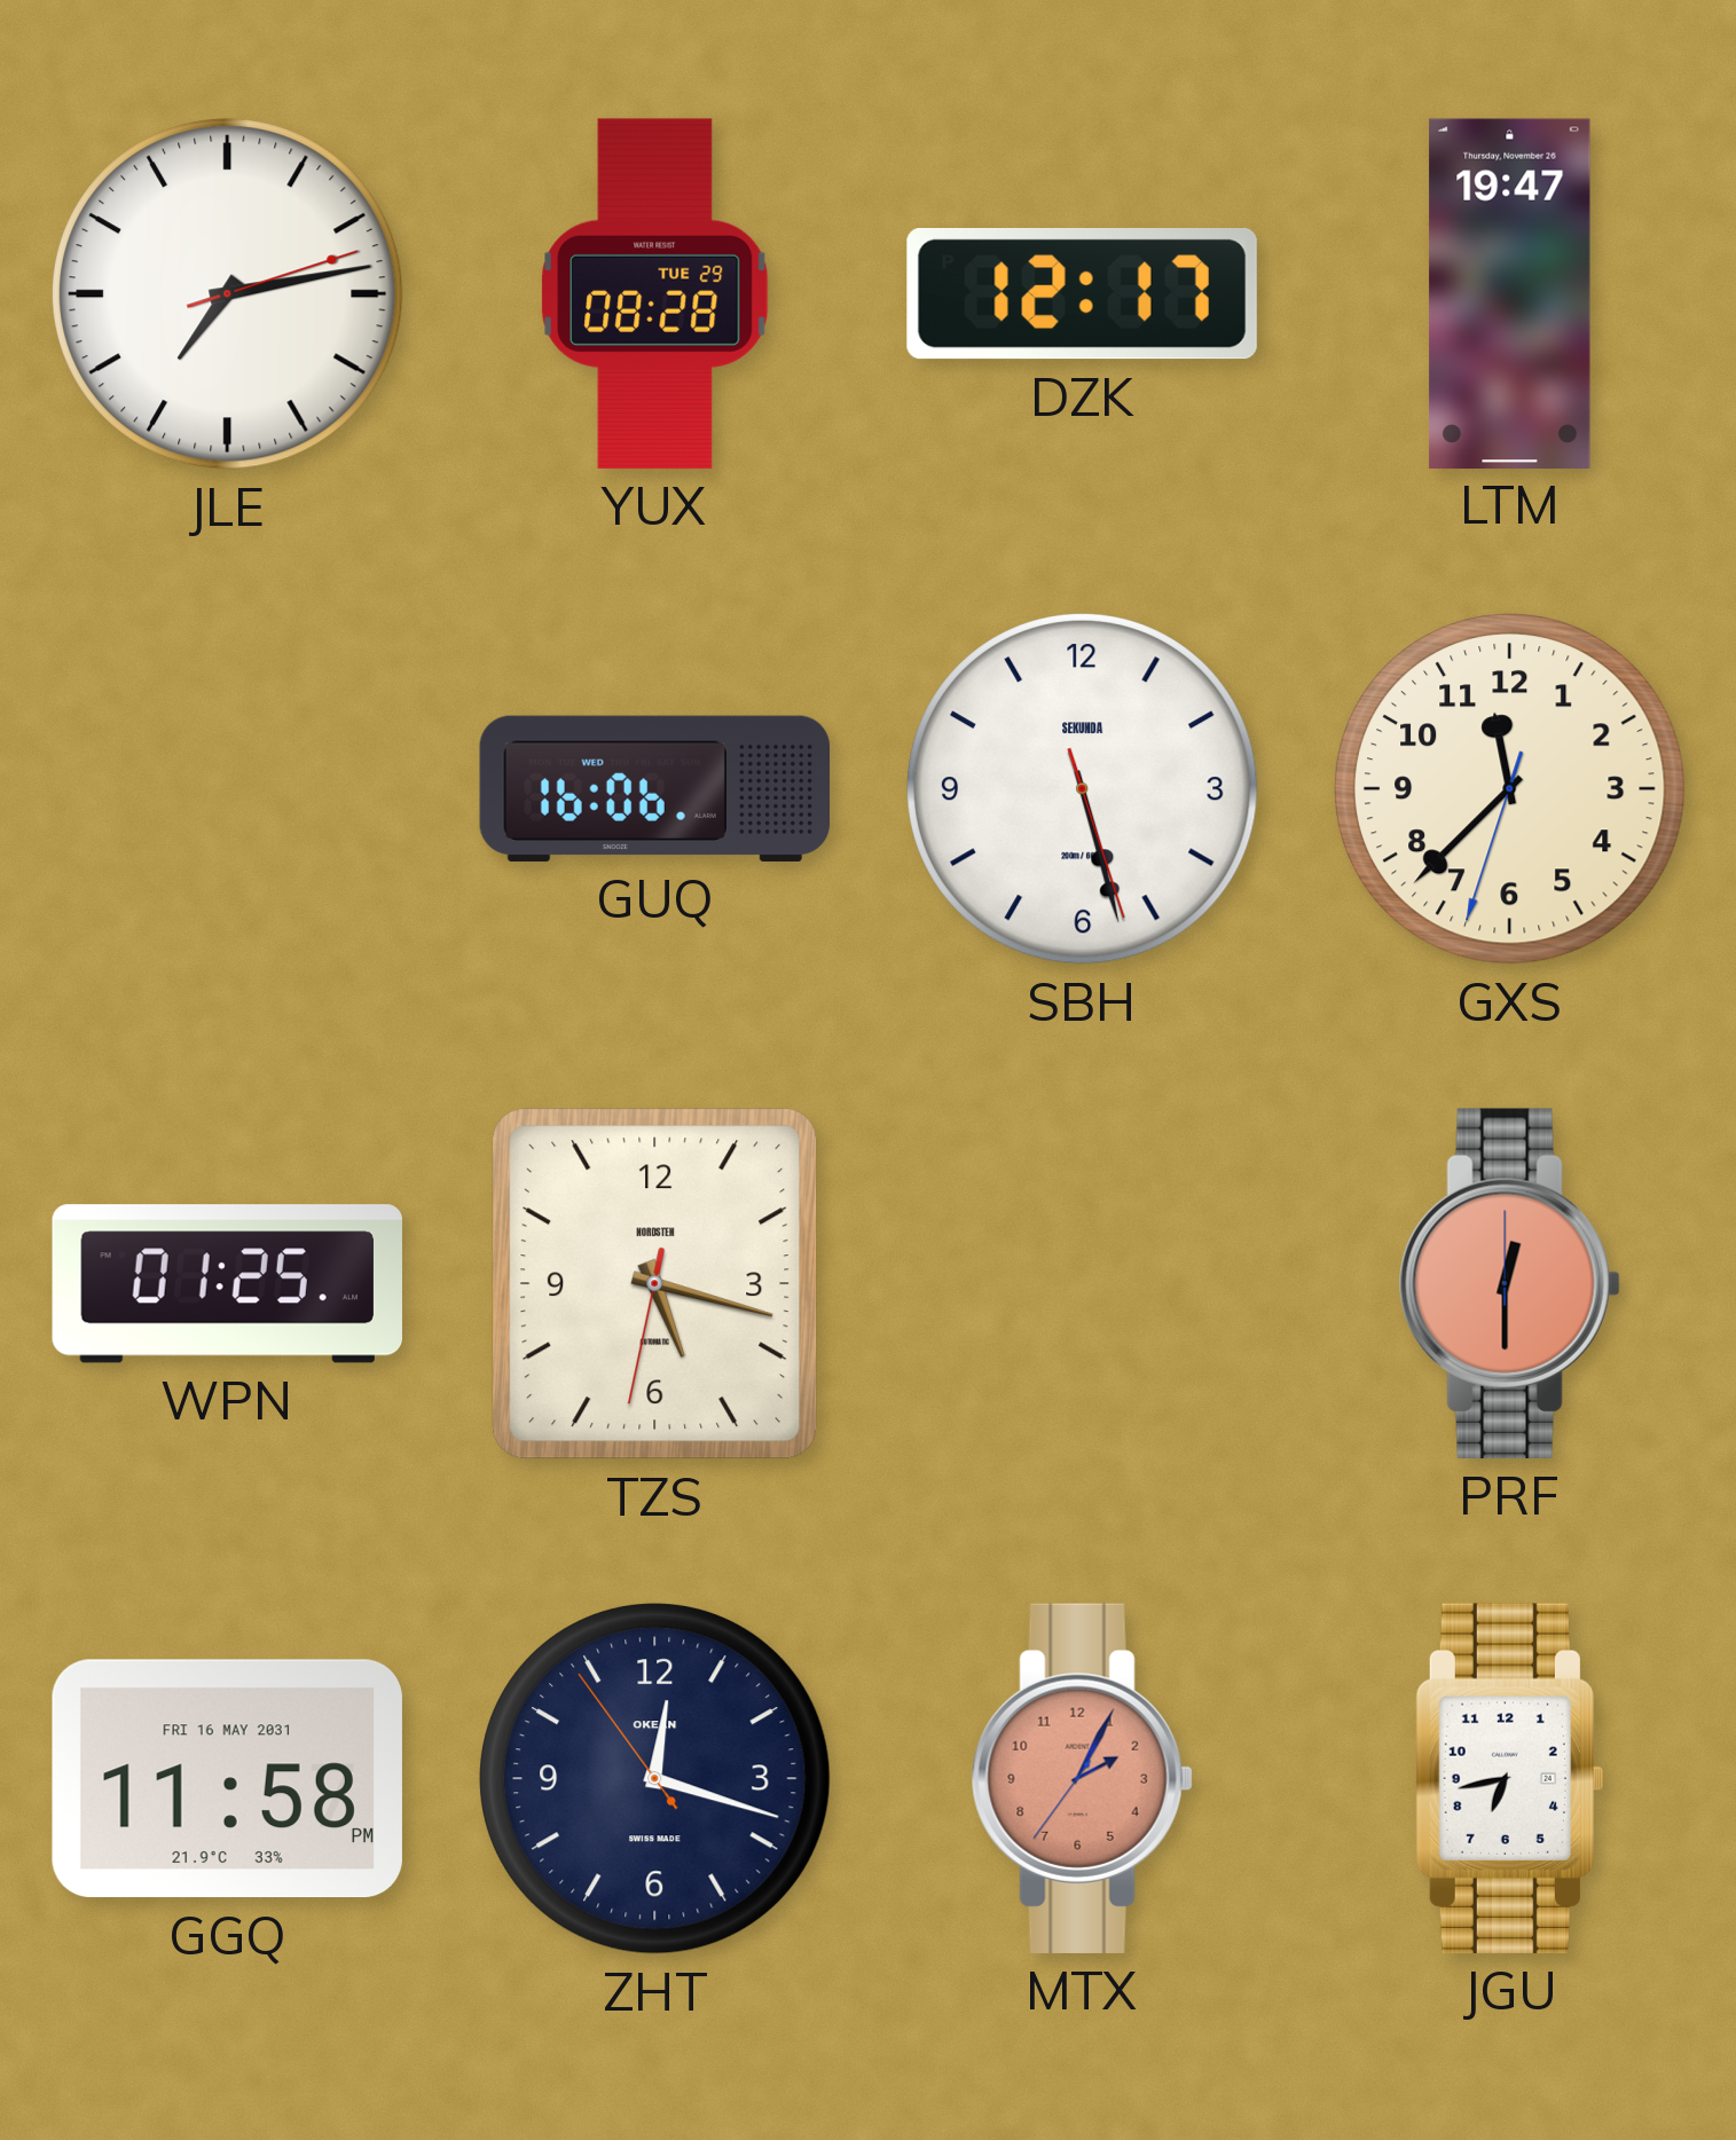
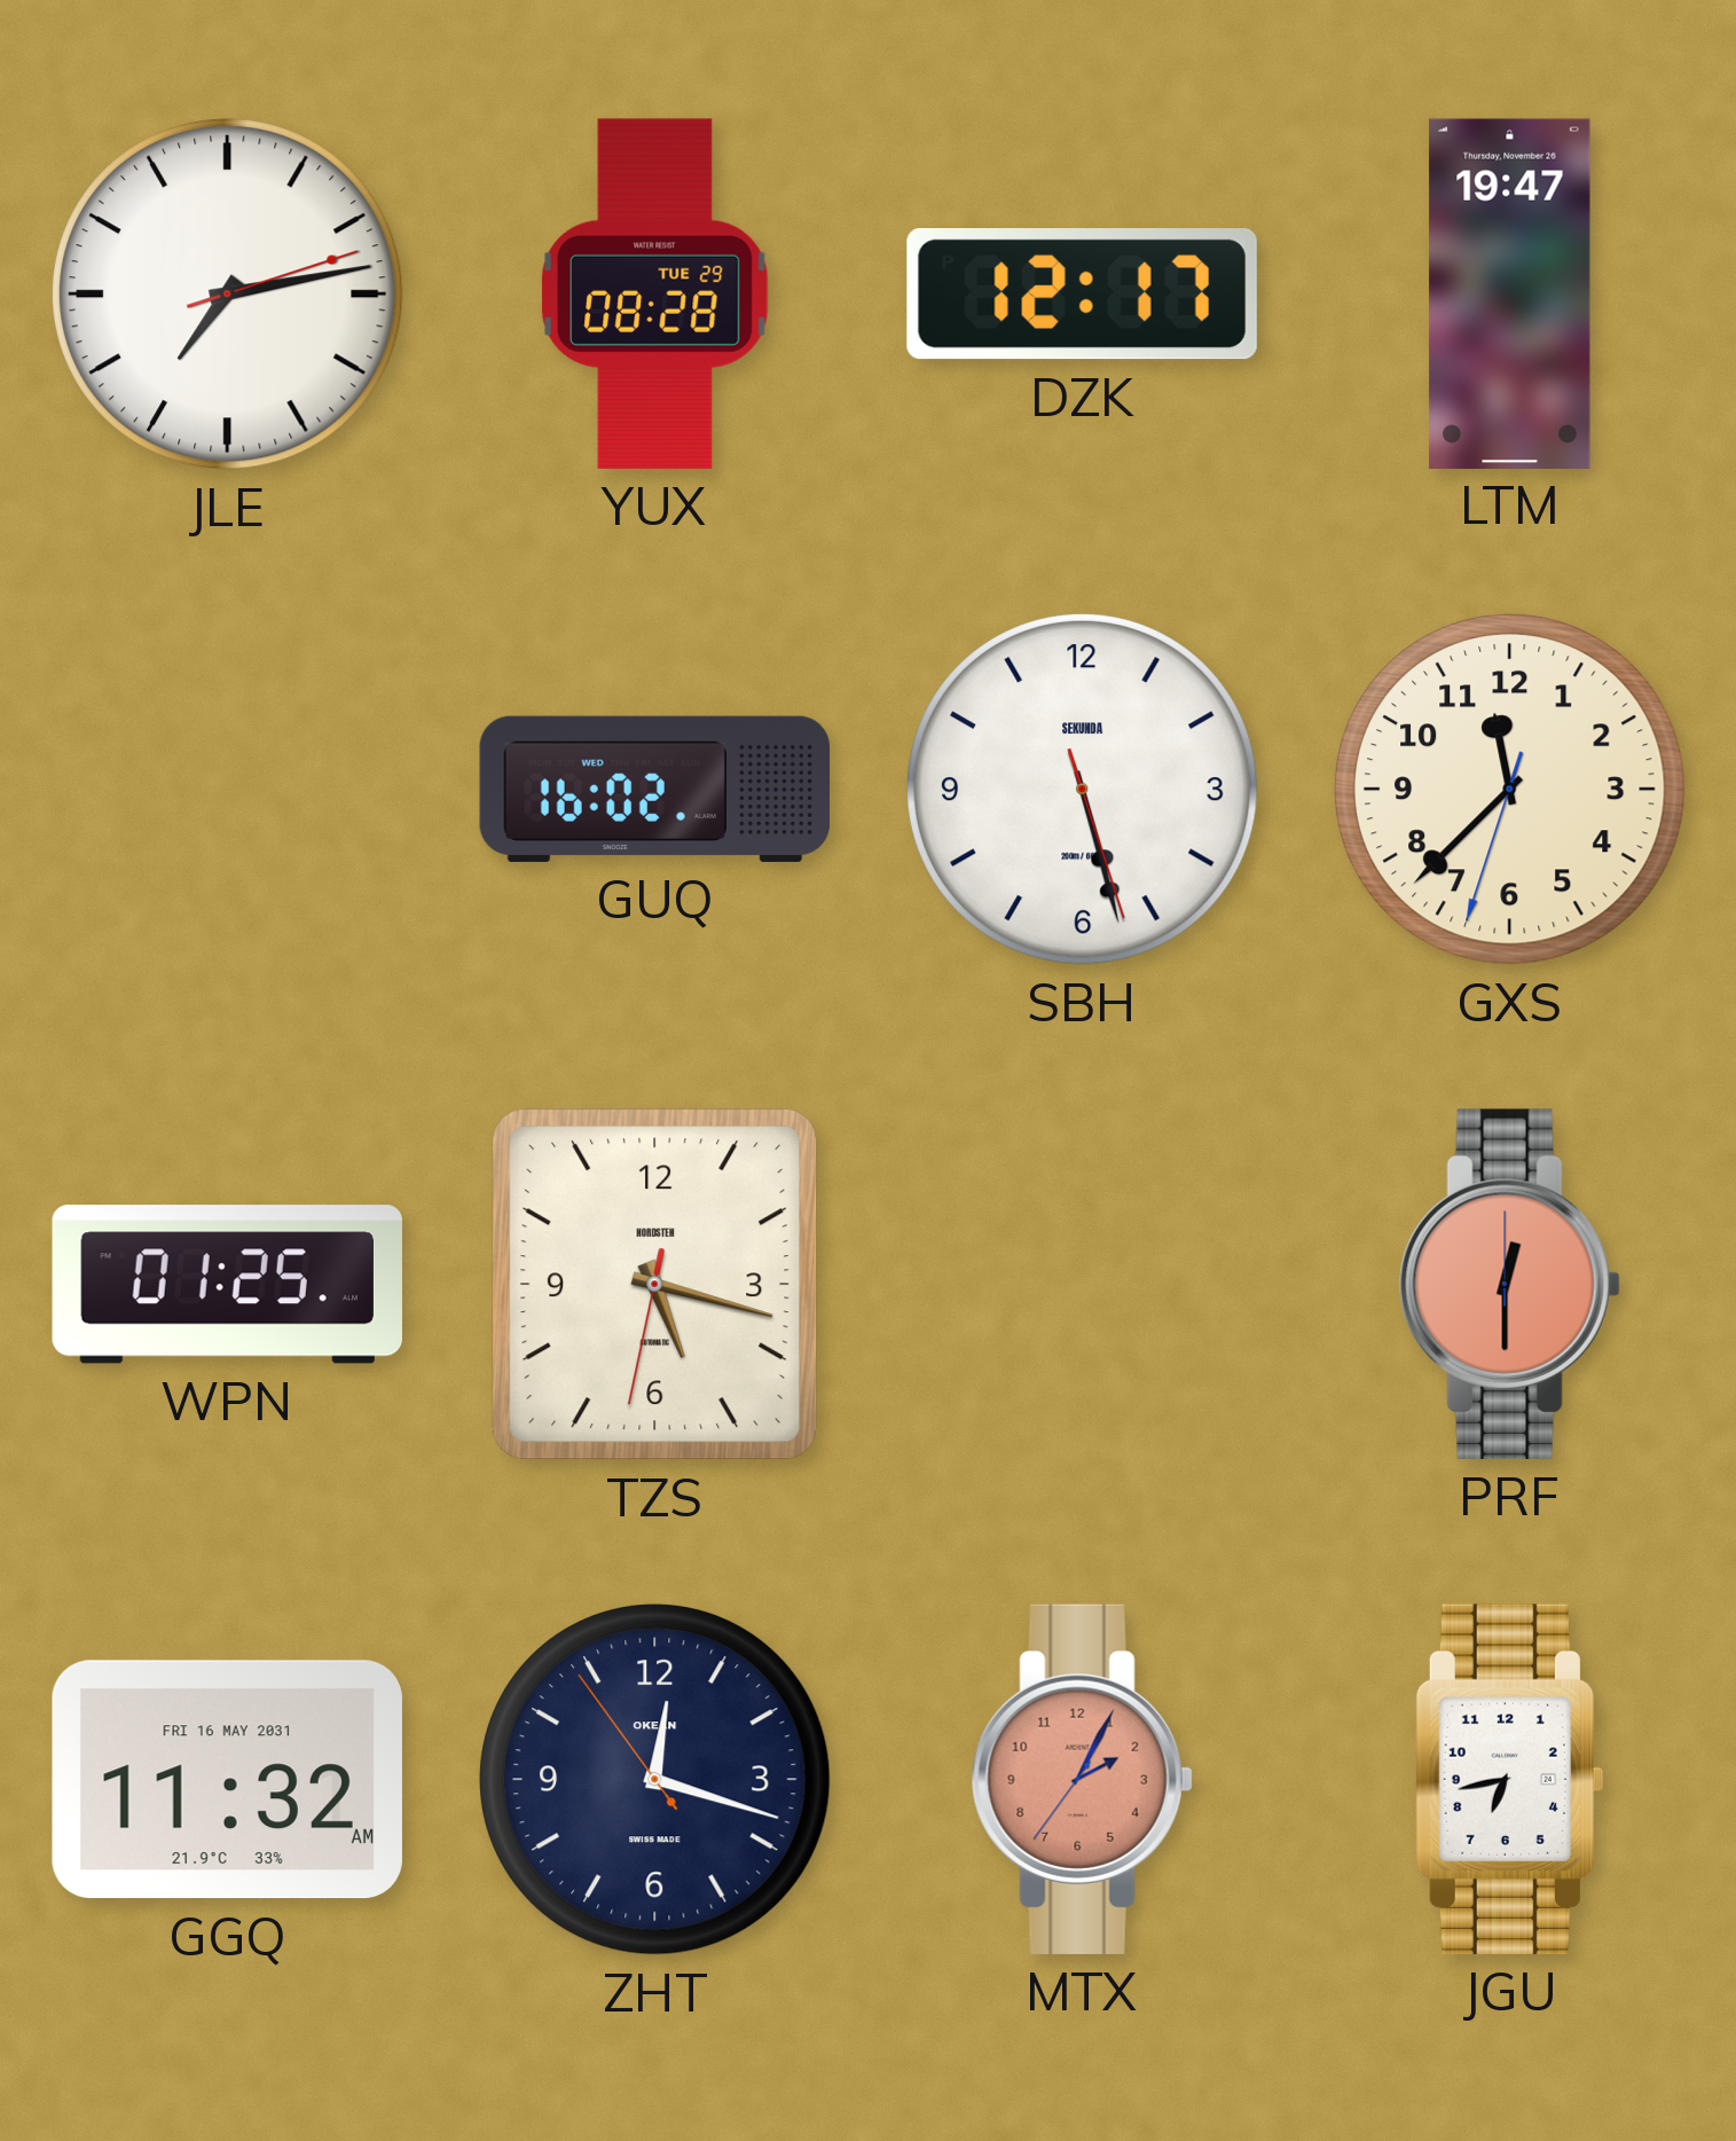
GUQ: 16:06 -> 16:02 (654, 789)
GGQ: 11:58 -> 11:32 (227, 1780)
